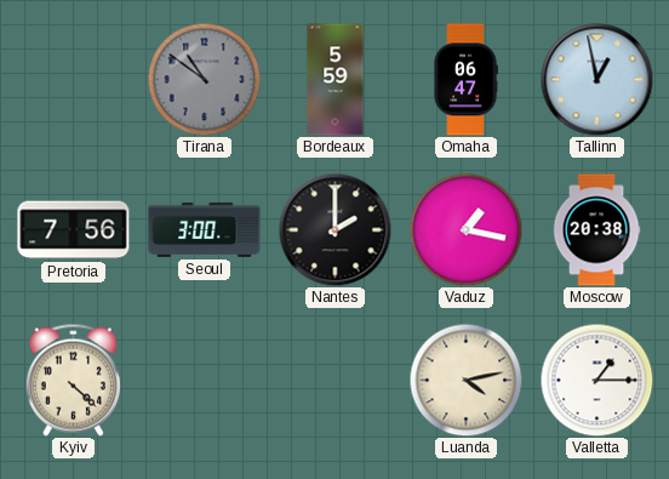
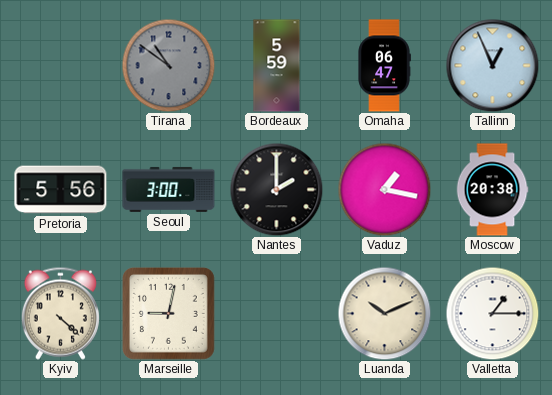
Tallinn: 12:58 -> 12:56 (492, 65)
Pretoria: 7:56 -> 5:56 (61, 190)
Marseille: none -> 9:02 (168, 313)
Luanda: 4:13 -> 10:11 (384, 313)
